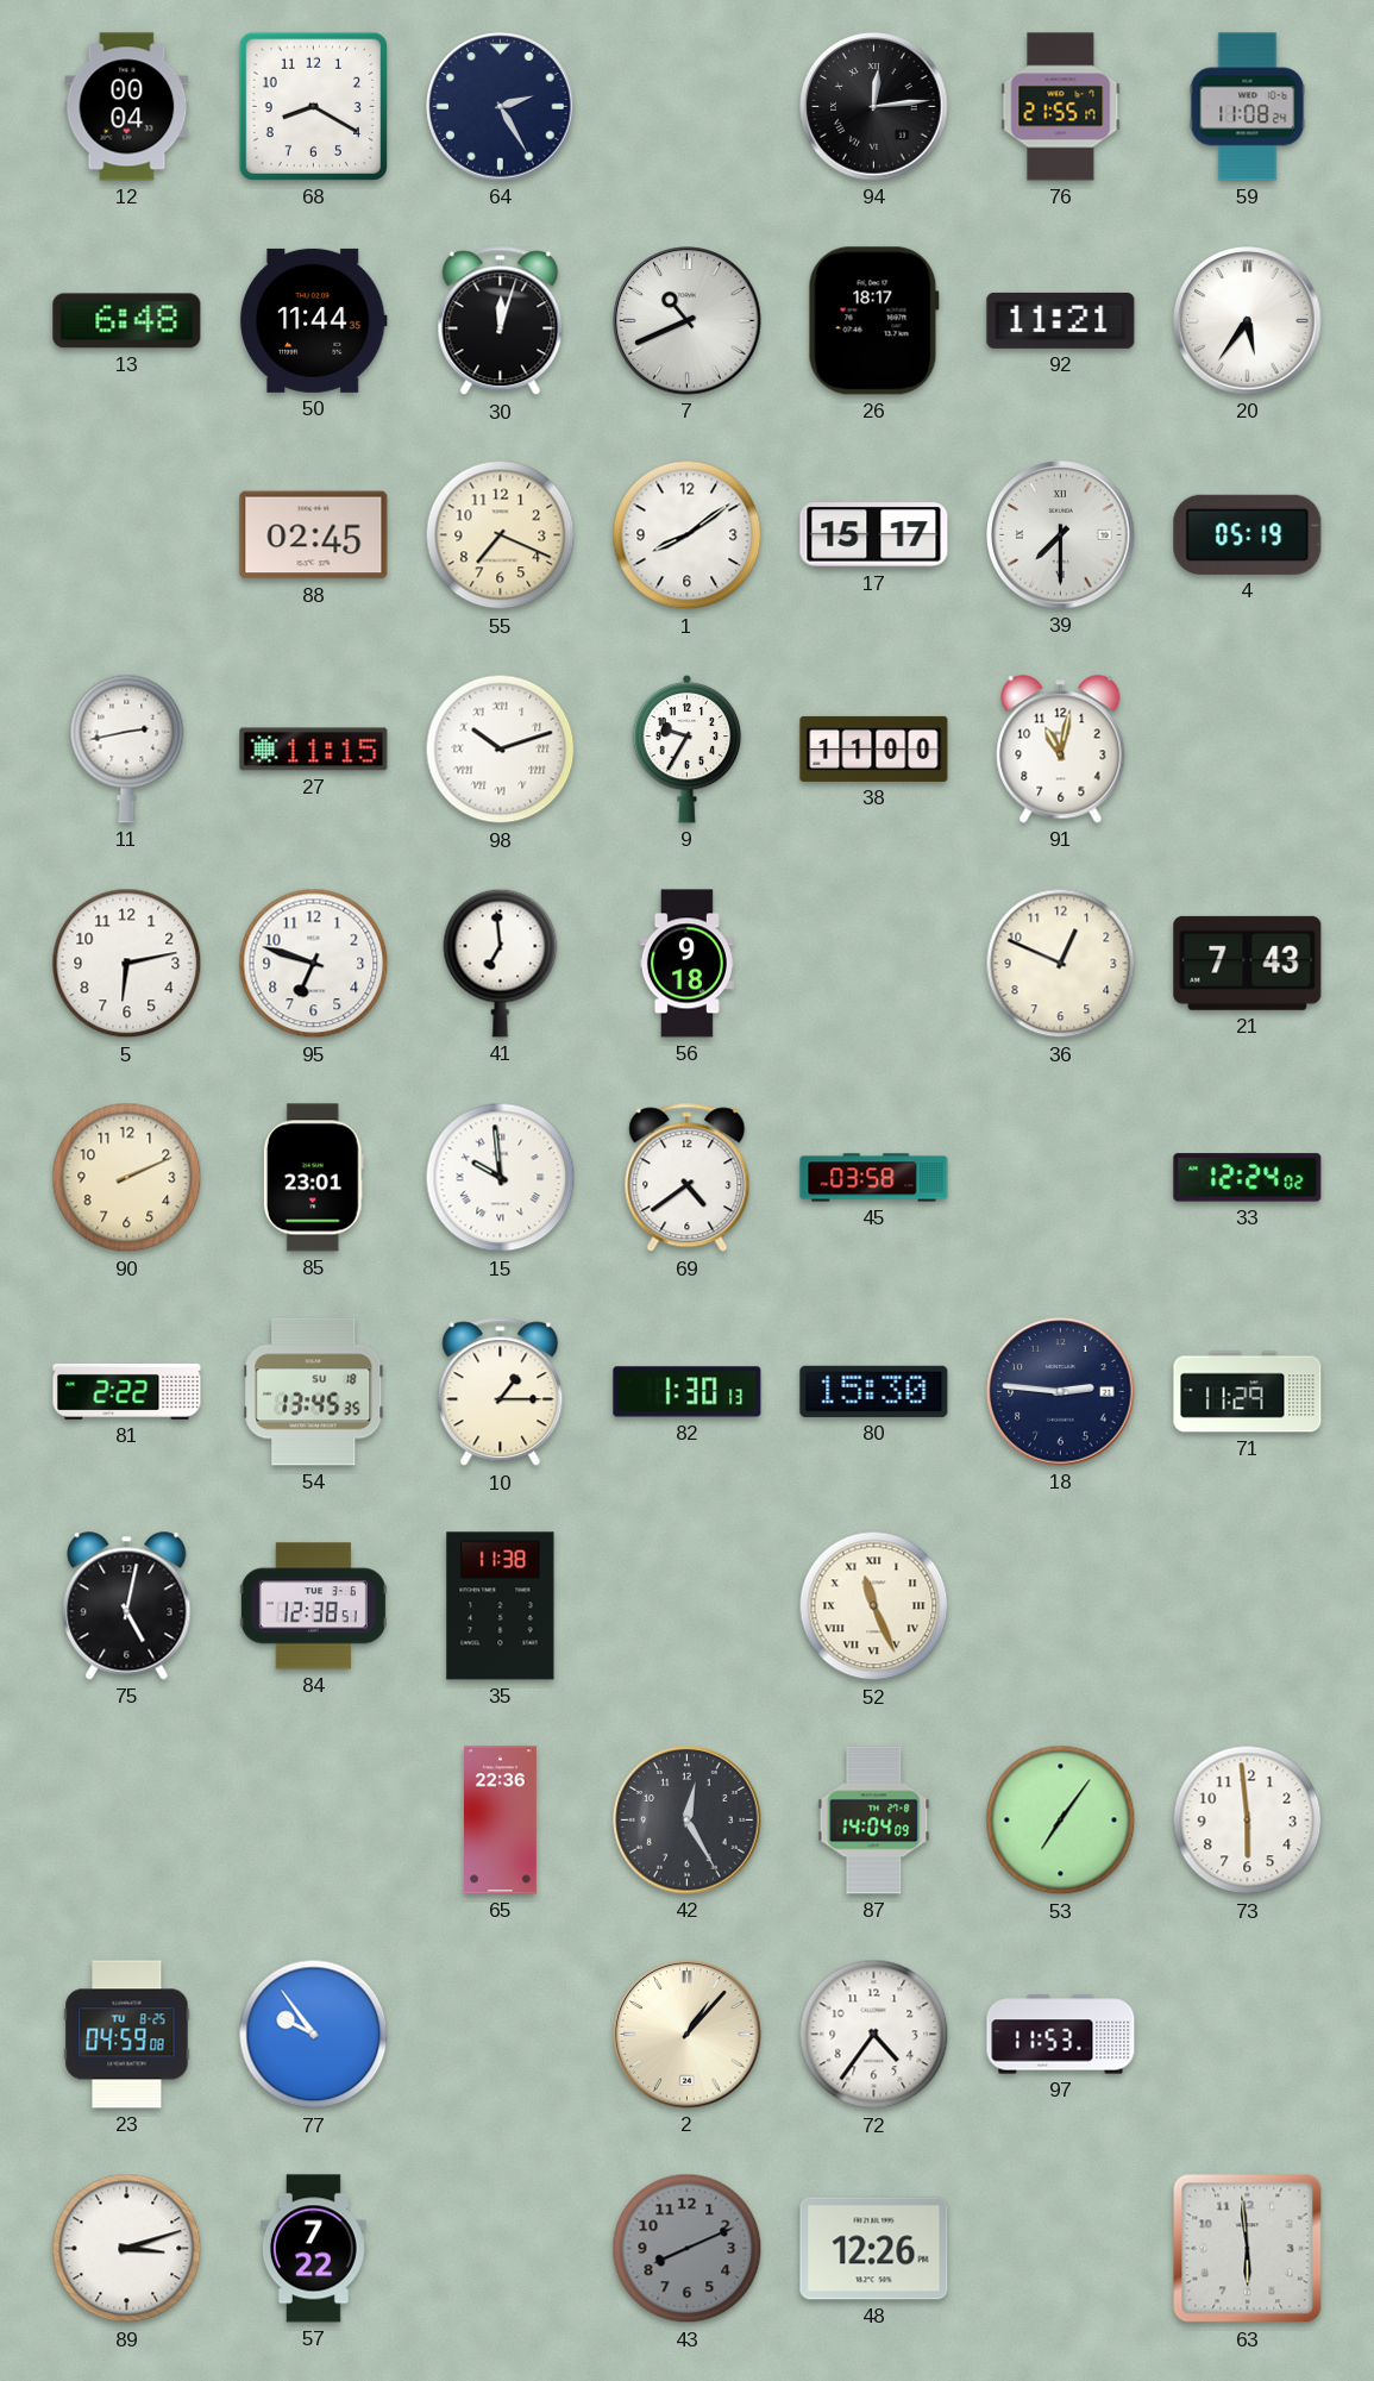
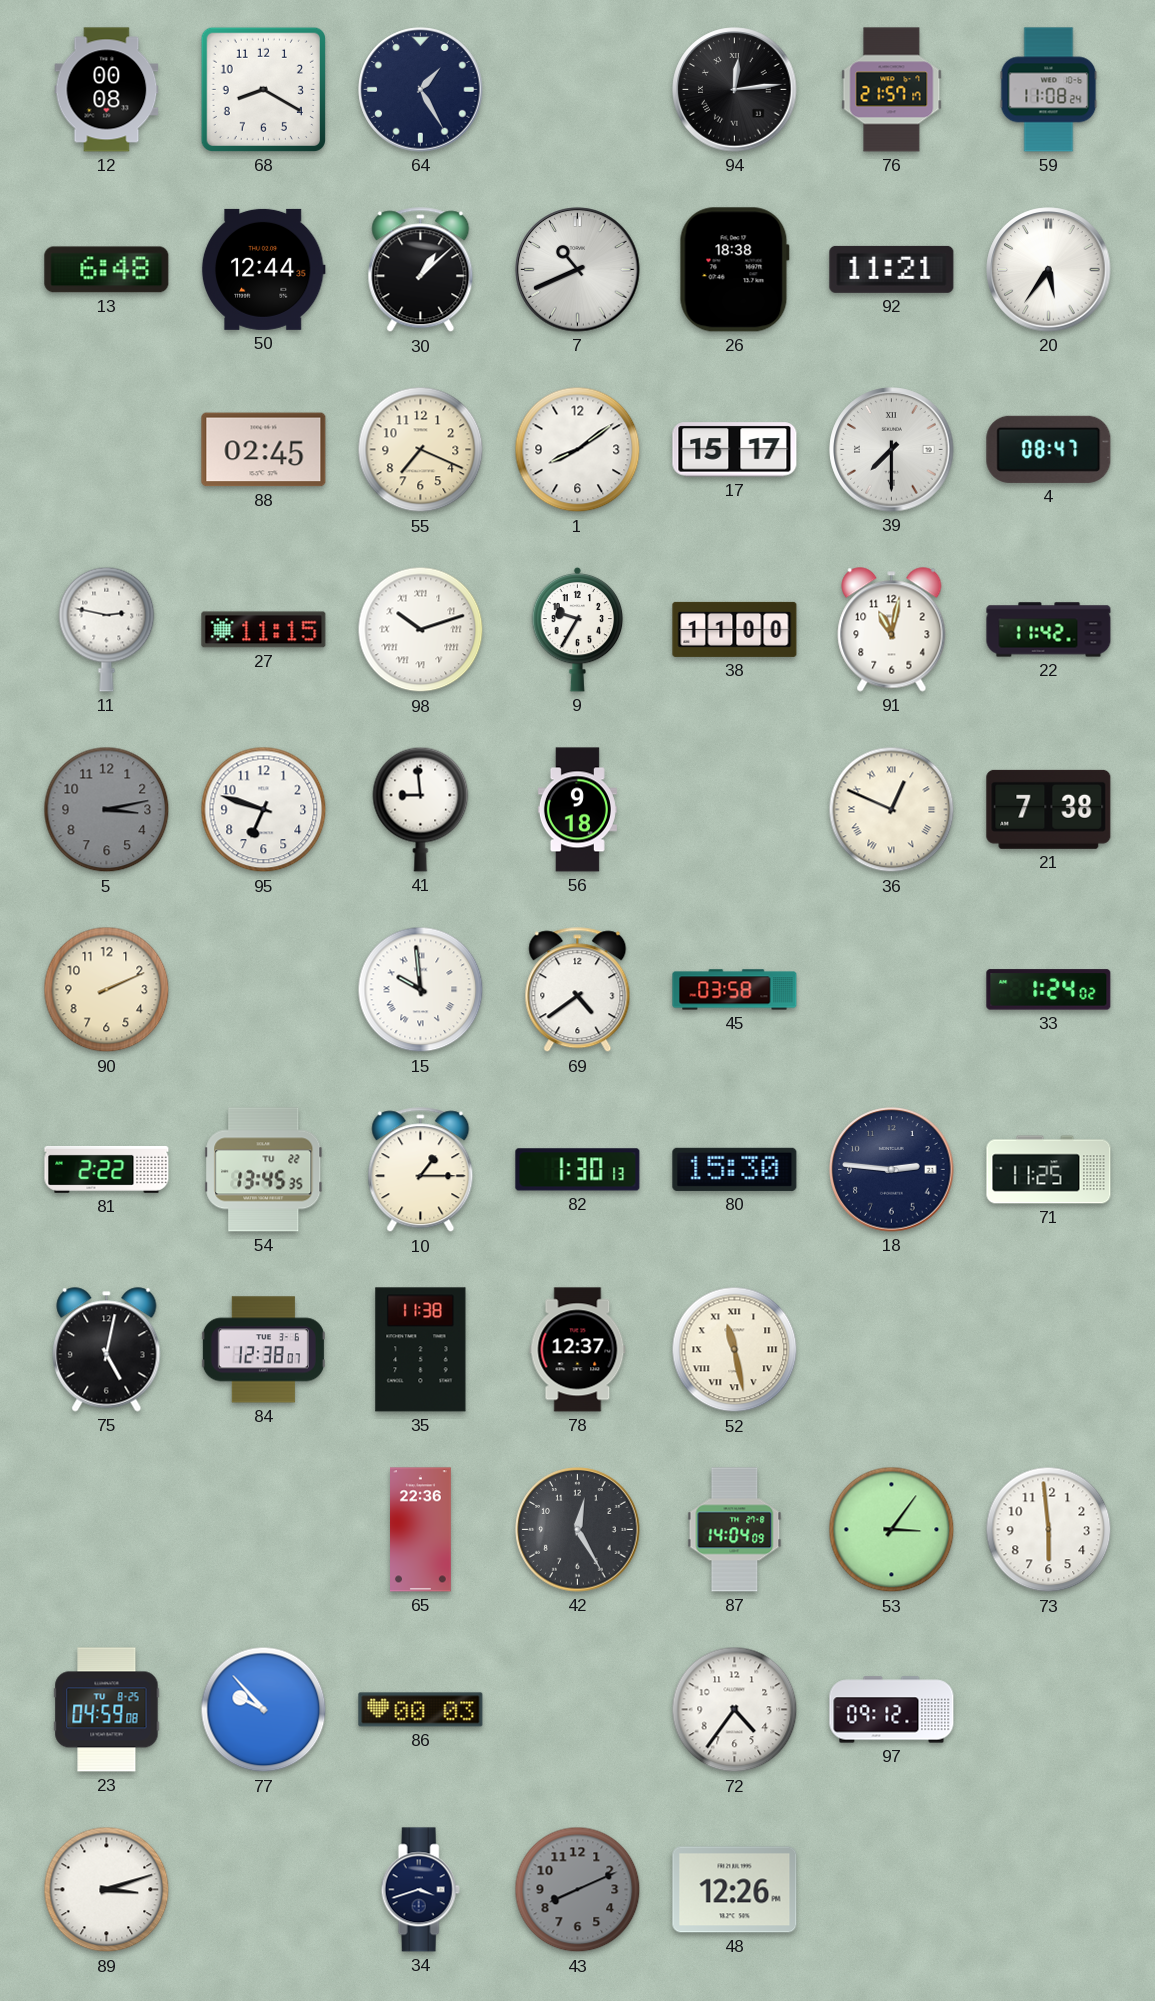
12: 00:04 -> 00:08 (107, 90)
64: 2:25 -> 1:25 (421, 90)
76: 21:55 -> 21:57 (892, 90)
50: 11:44 -> 12:44 (263, 269)
30: 12:03 -> 1:08 (421, 270)
26: 18:17 -> 18:38 (734, 270)
4: 05:19 -> 08:47 (1049, 449)
11: 2:43 -> 2:47 (107, 629)
22: none -> 11:42 (1049, 630)
5: 6:13 -> 3:13 (107, 810)
5 dial: white -> grey (107, 810)
41: 6:59 -> 8:59 (421, 809)
36 numerals: Arabic -> Roman (892, 810)
21: 7:43 -> 7:38 (1049, 809)
85: 23:01 -> none (313, 1178)
33: 12:24 -> 1:24 (1049, 990)
54 date: SU 18 -> TU 22 (264, 1170)
71: 11:29 -> 11:25 (1049, 1170)
84: 12:38:51 -> 12:38:07 (263, 1350)
78: none -> 12:37 (578, 1350)
52: 11:26 -> 11:28 (735, 1350)
53: 7:06 -> 3:06 (892, 1530)
77: 9:54 -> 9:53 (264, 1710)
86: none -> 00:03 (421, 1710)
2: 1:07 -> none (688, 2035)
97: 11:53 -> 09:12 (892, 1710)
57: 7:22 -> none (313, 2249)
34: none -> 3:42 (420, 1890)
63: 5:59 -> none (1248, 2249)
